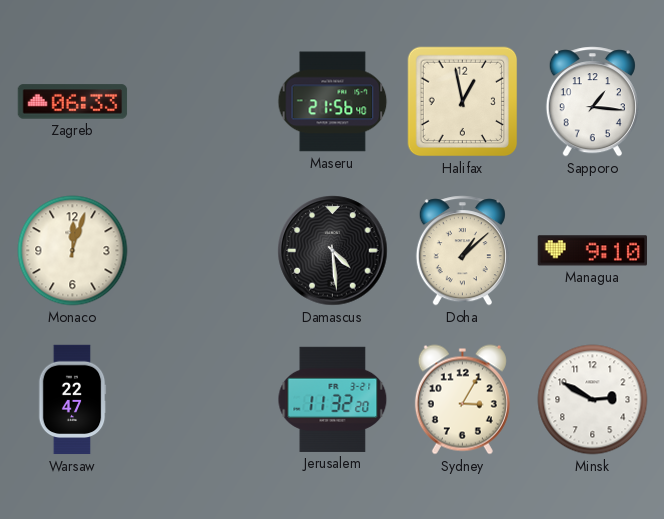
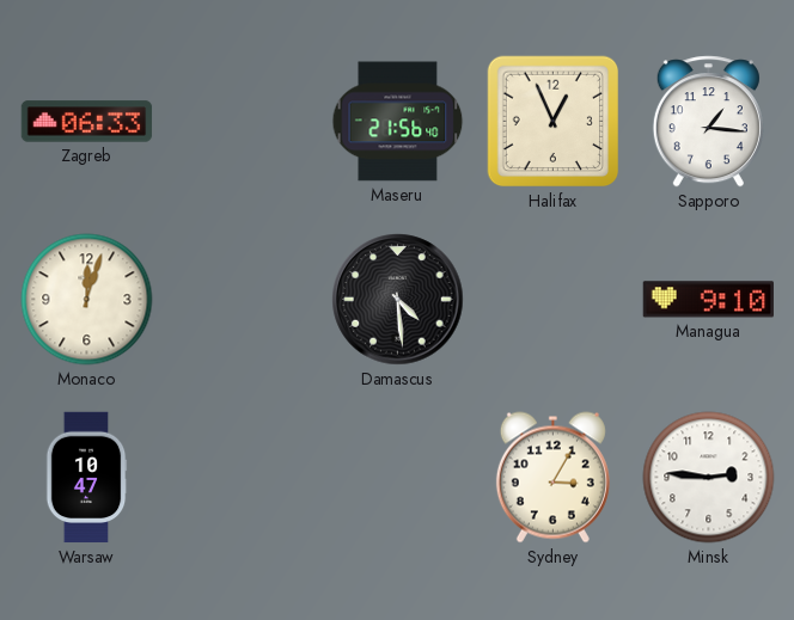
Halifax: 12:58 -> 12:56 (554, 122)
Doha: 1:08 -> none (462, 251)
Warsaw: 22:47 -> 10:47 (86, 478)
Jerusalem: 11:32 -> none (333, 399)
Minsk: 2:50 -> 2:46 (709, 478)
